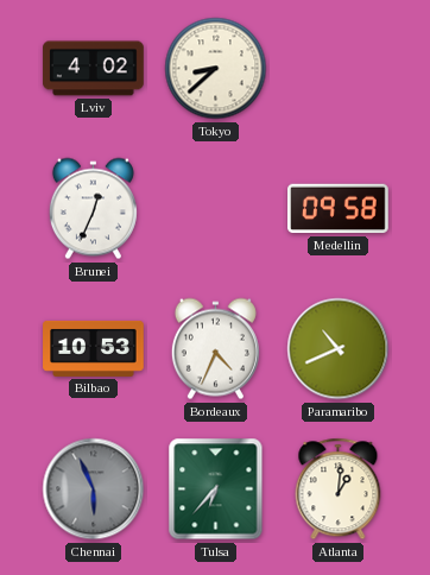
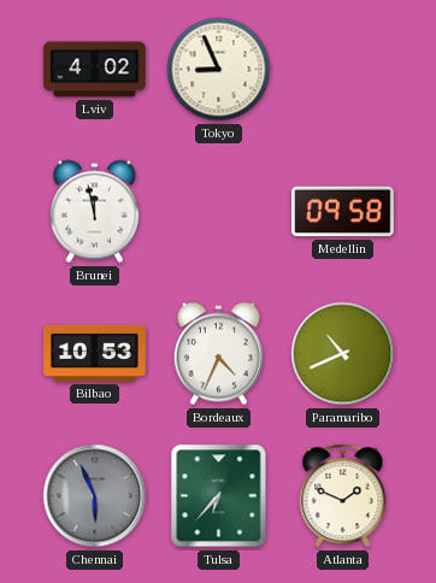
Tokyo: 8:38 -> 8:56 (219, 70)
Brunei: 12:34 -> 11:58 (94, 212)
Atlanta: 1:01 -> 1:49 (343, 496)
